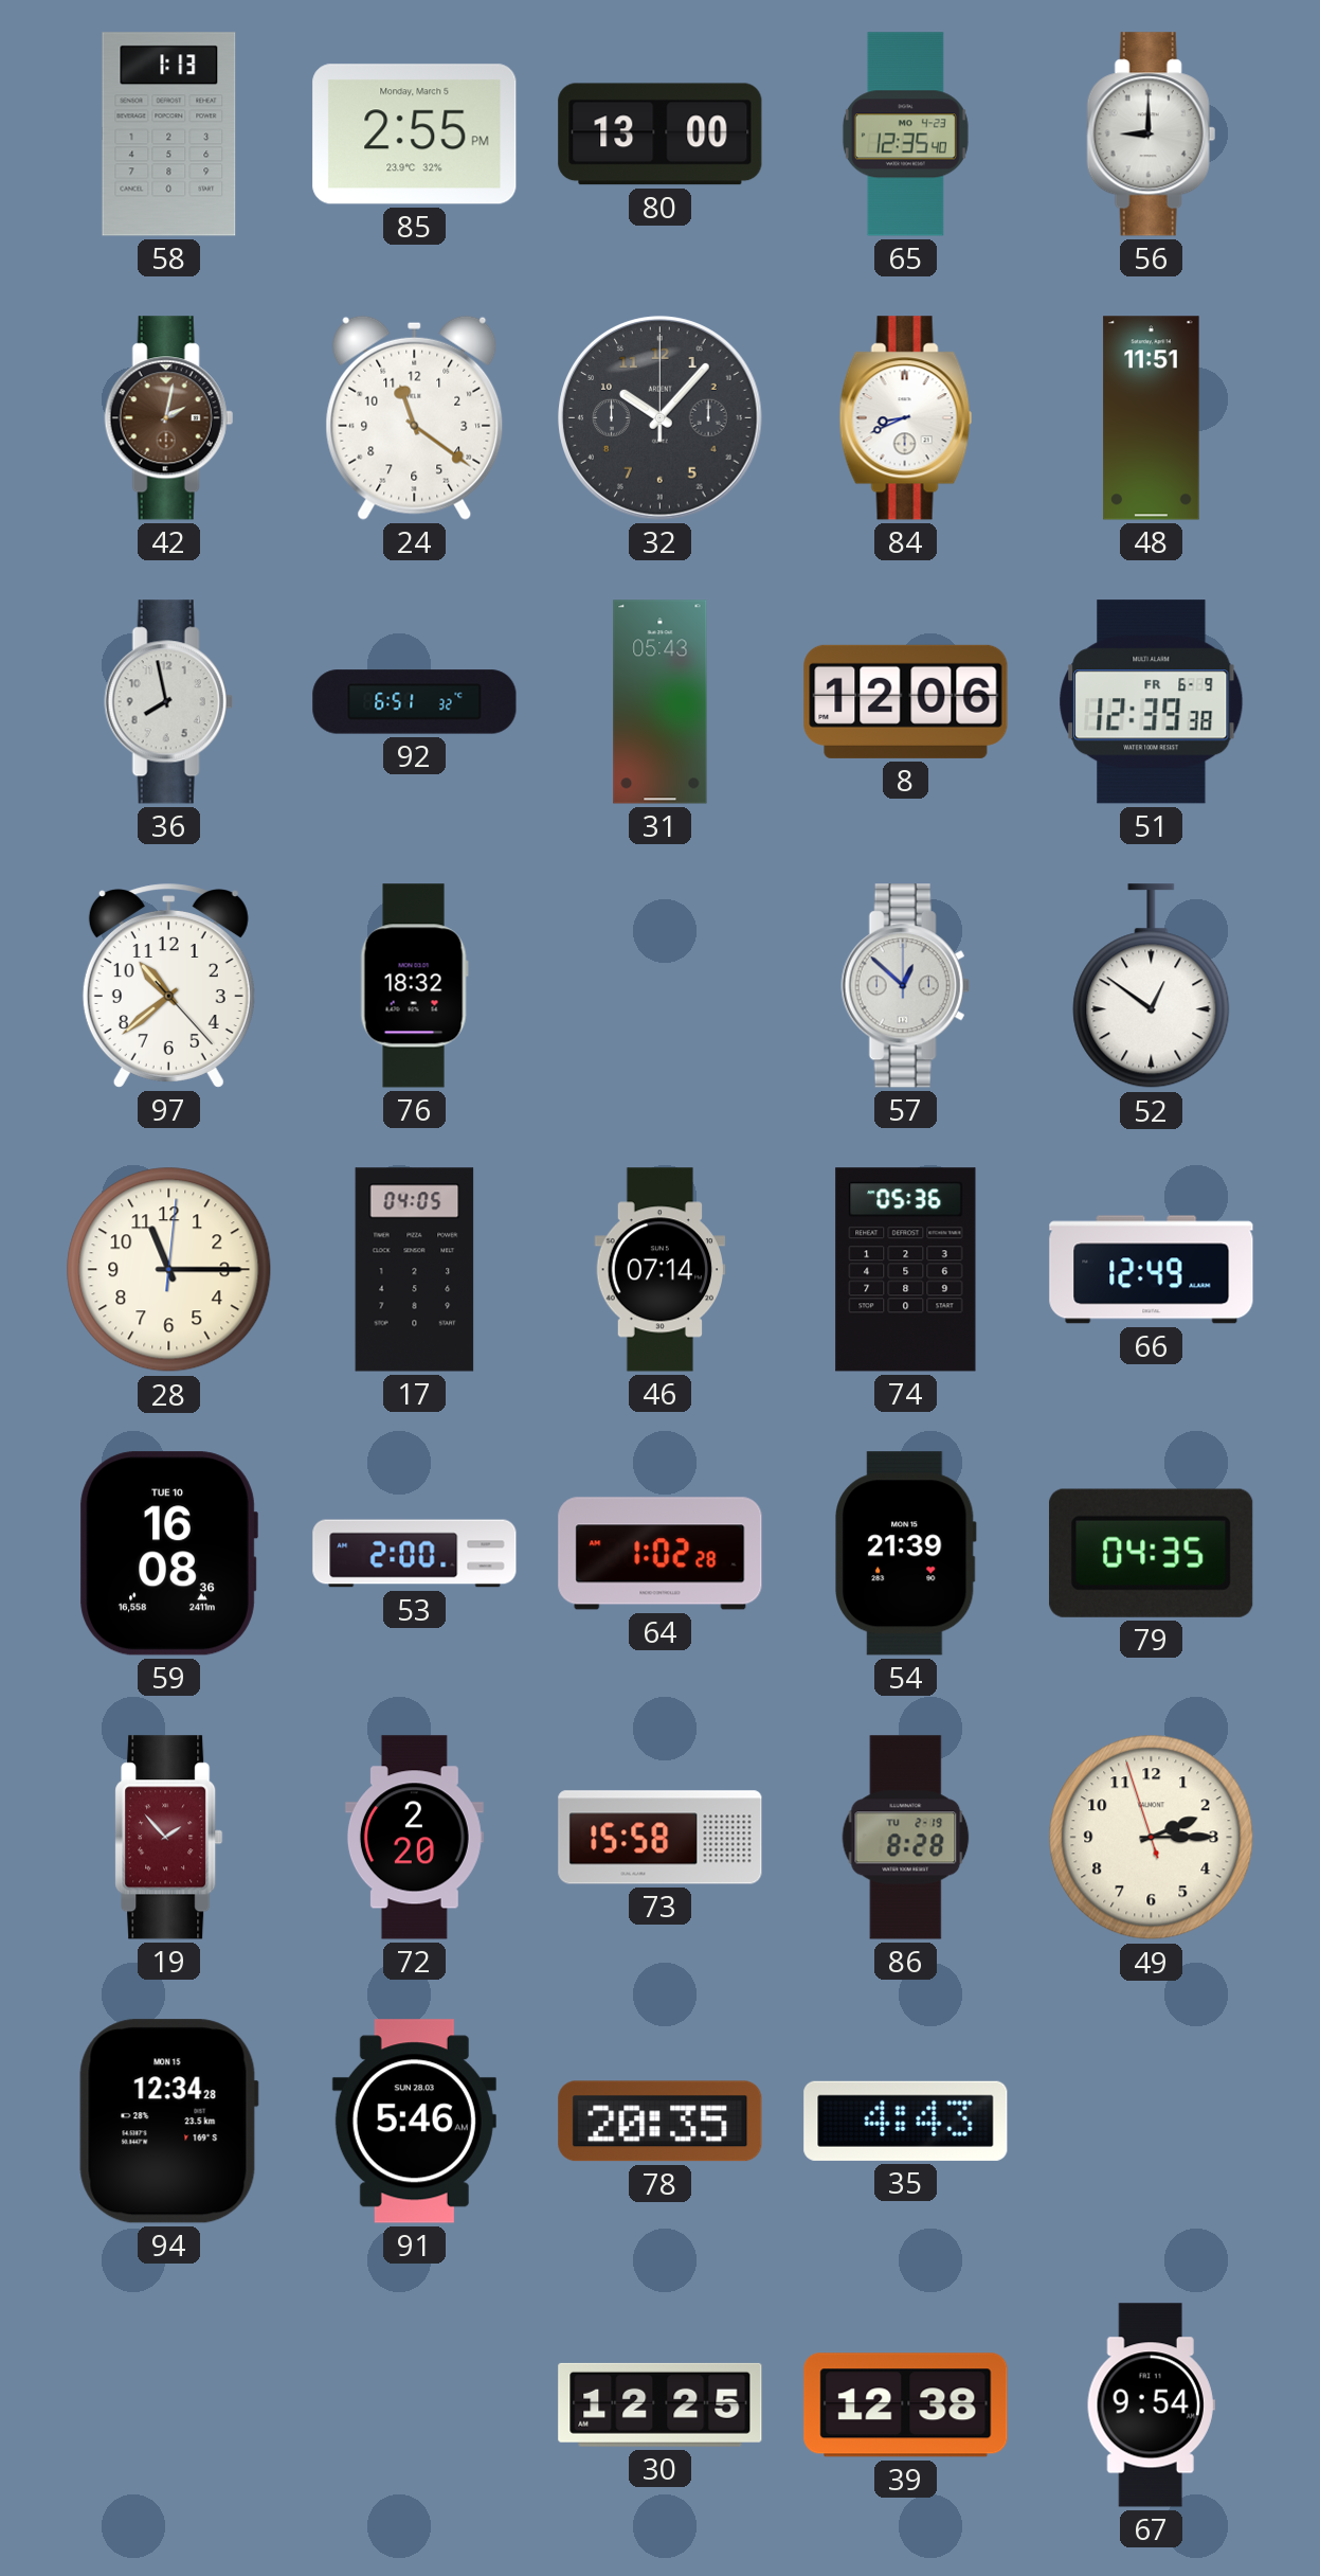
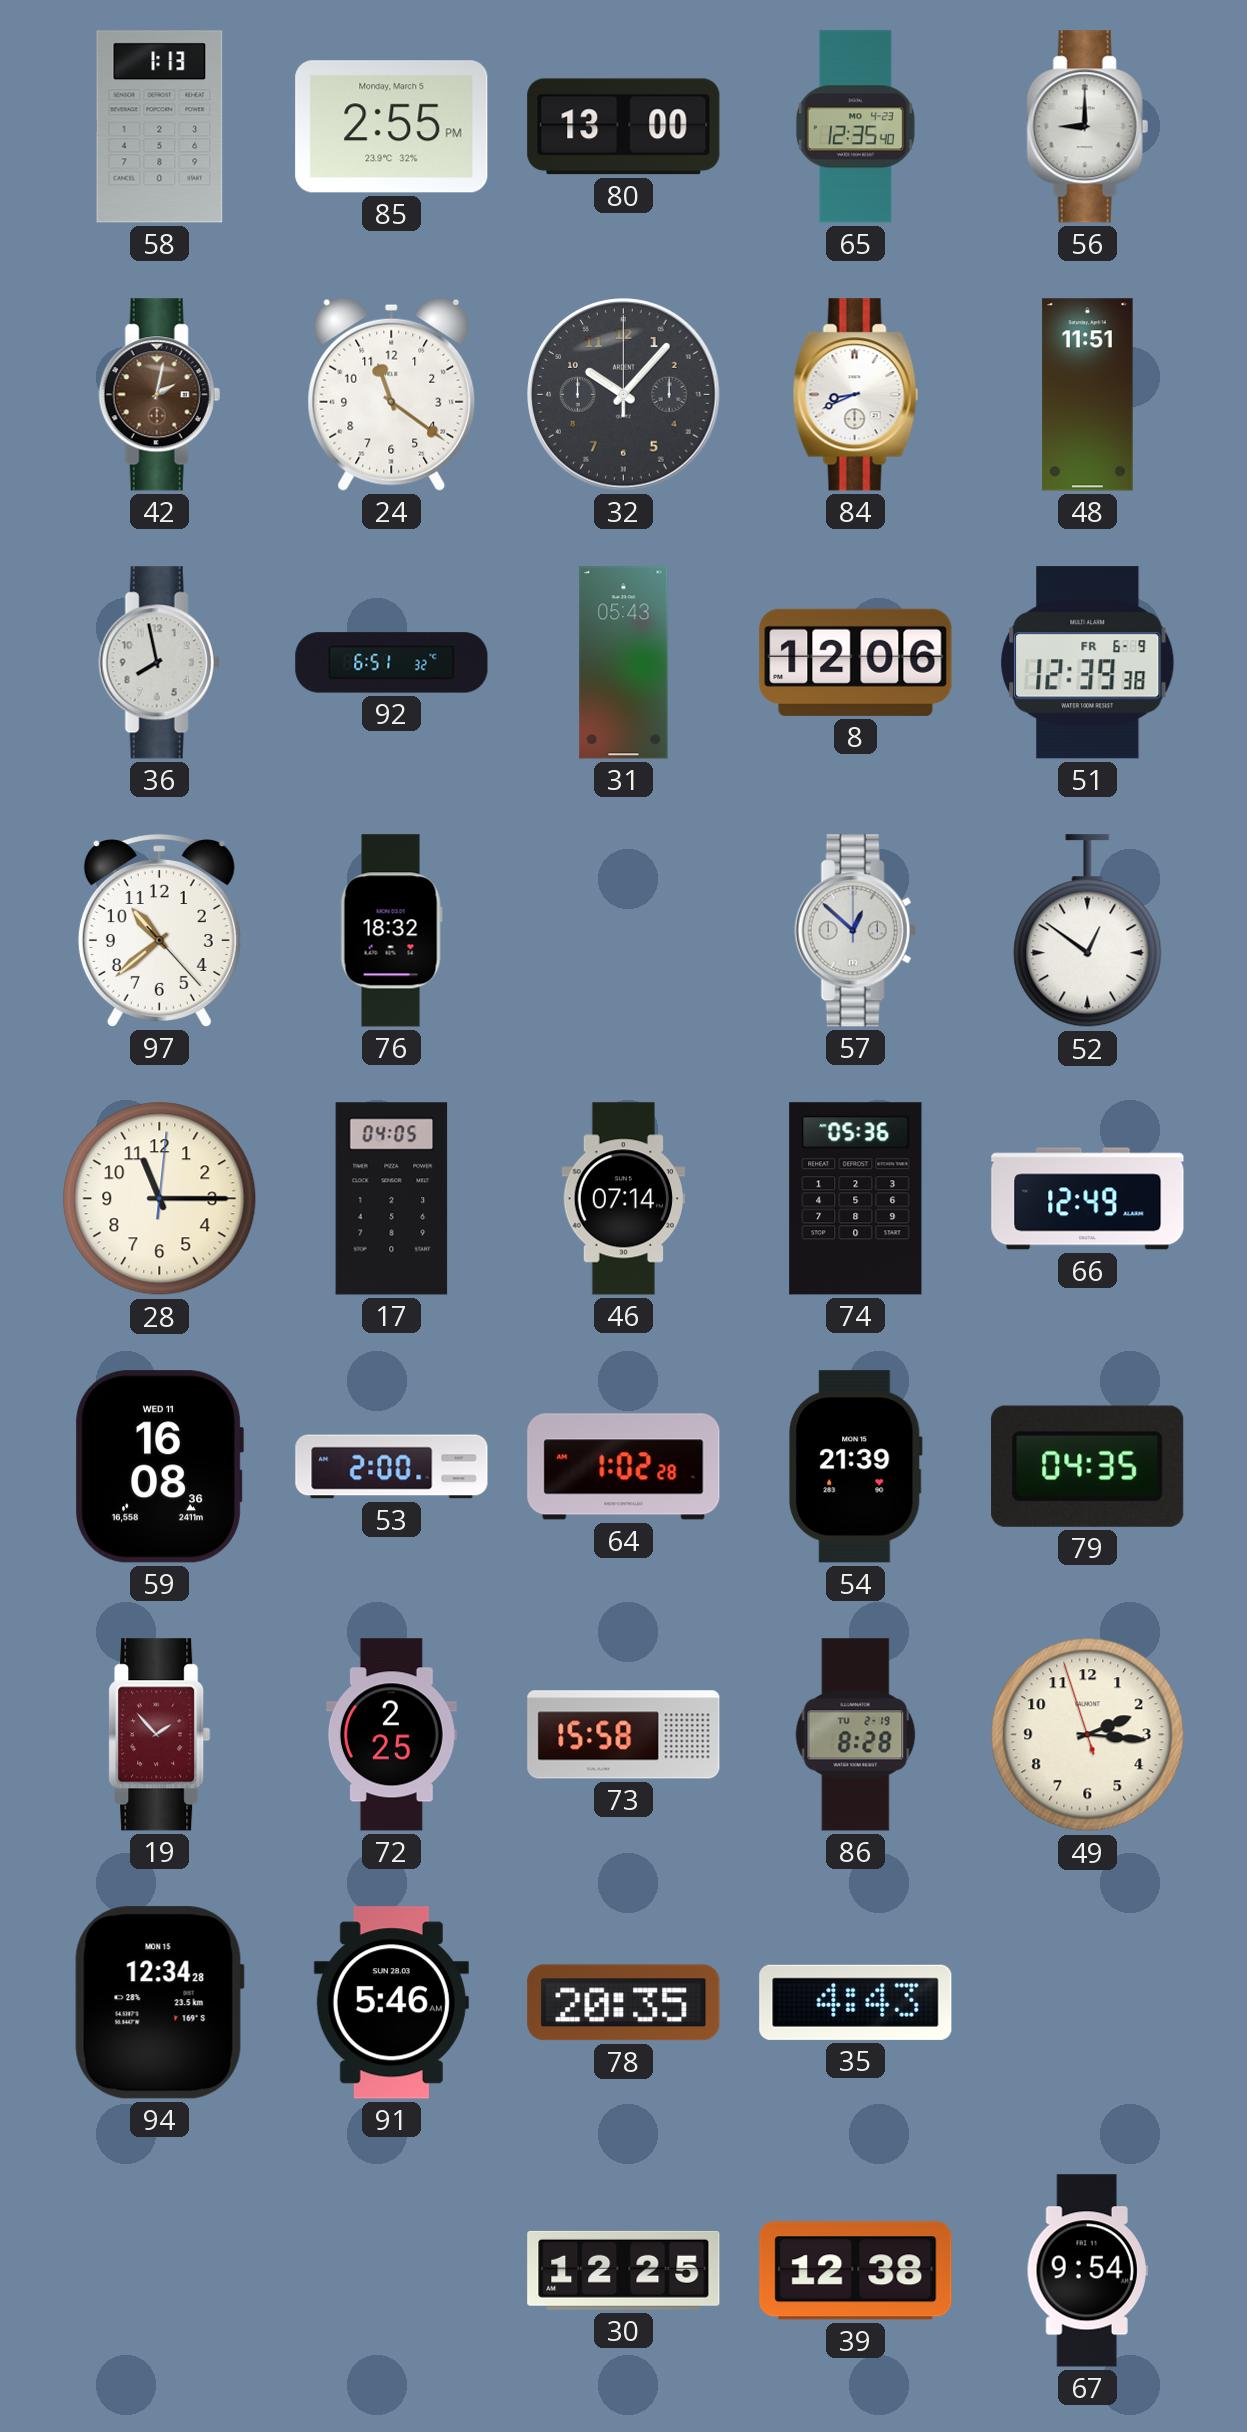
59 date: TUE 10 -> WED 11 (159, 1467)
72: 2:20 -> 2:25 (391, 1735)
49: 2:14 -> 2:15 (1088, 1735)
